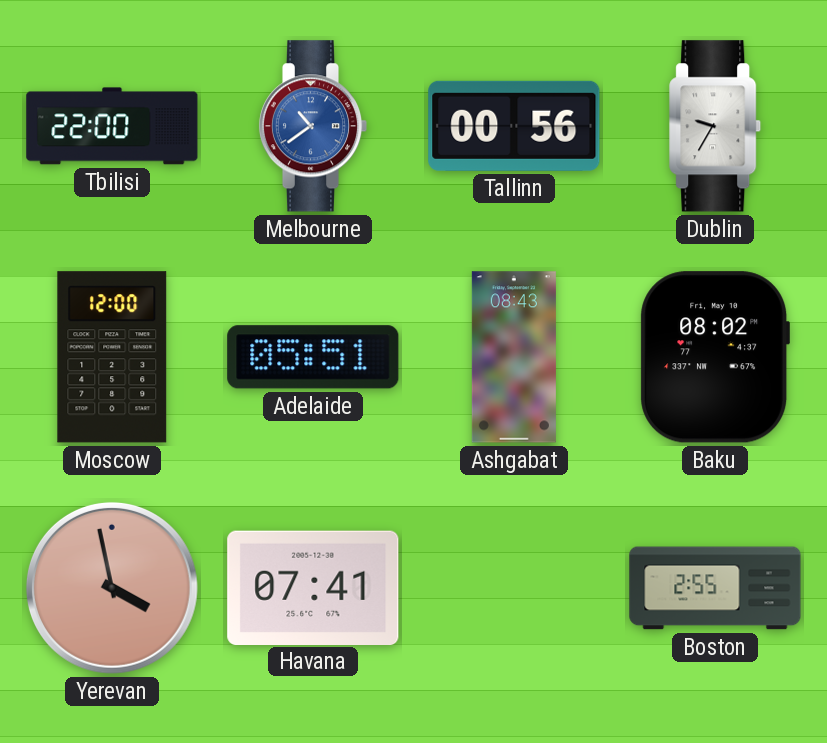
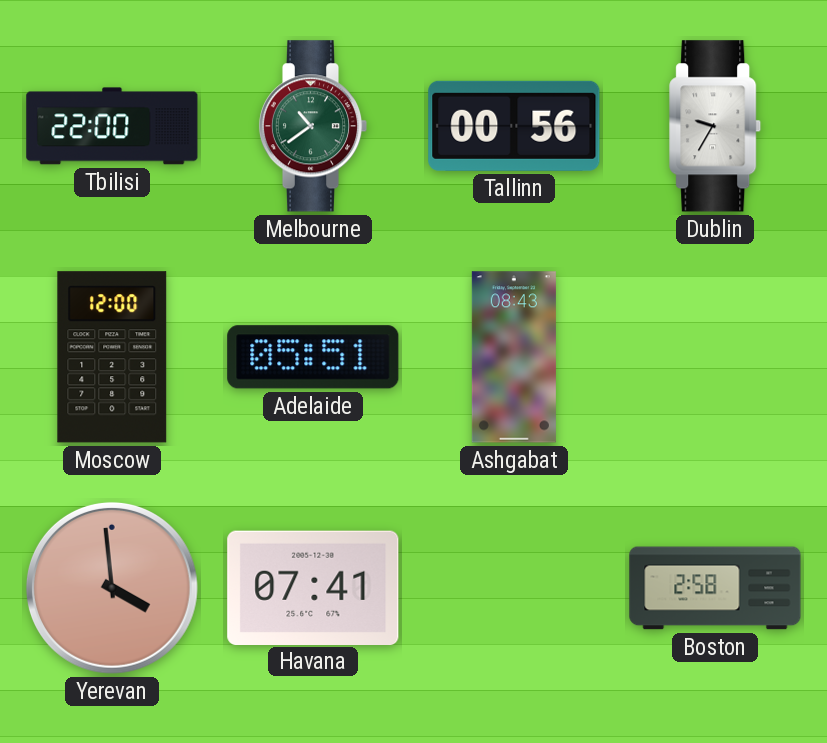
Melbourne dial: blue -> green (313, 126)
Baku: 08:02 -> none (714, 357)
Yerevan: 3:58 -> 3:59 (112, 588)
Boston: 2:55 -> 2:58 (715, 588)
